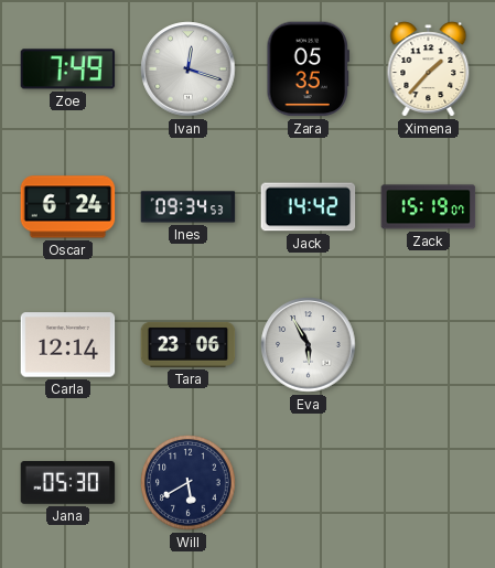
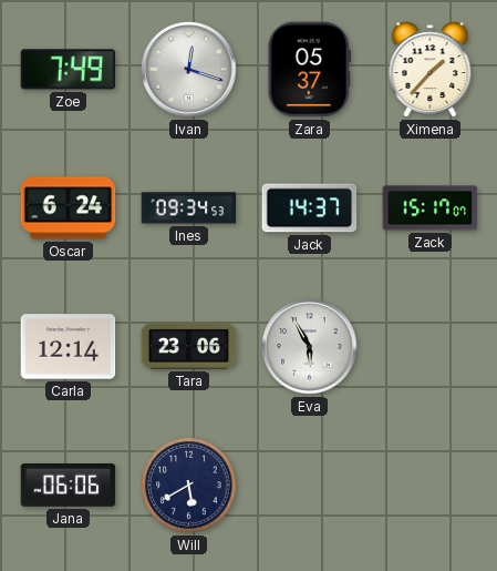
Zara: 05:35 -> 05:37 (310, 70)
Jack: 14:42 -> 14:37 (310, 208)
Zack: 15:19 -> 15:17 (431, 208)
Jana: 05:30 -> 06:06 (69, 486)
